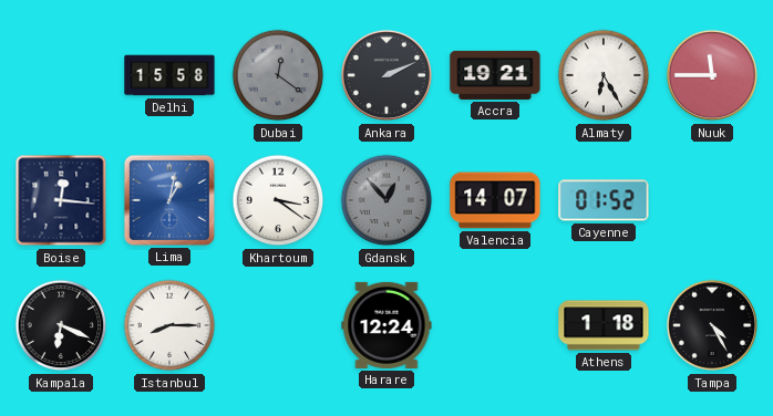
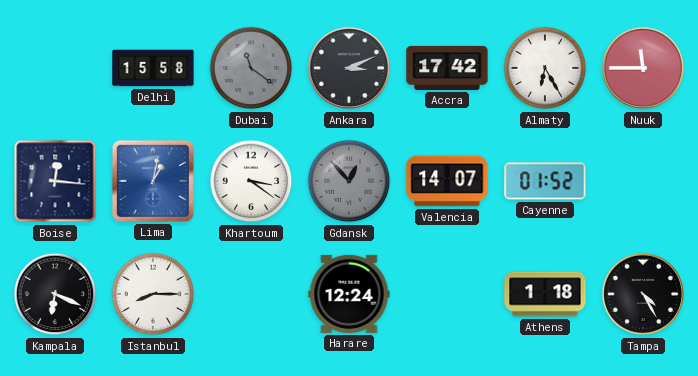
Dubai: 12:21 -> 11:21 (251, 68)
Ankara: 2:11 -> 3:11 (349, 68)
Accra: 19:21 -> 17:42 (447, 68)
